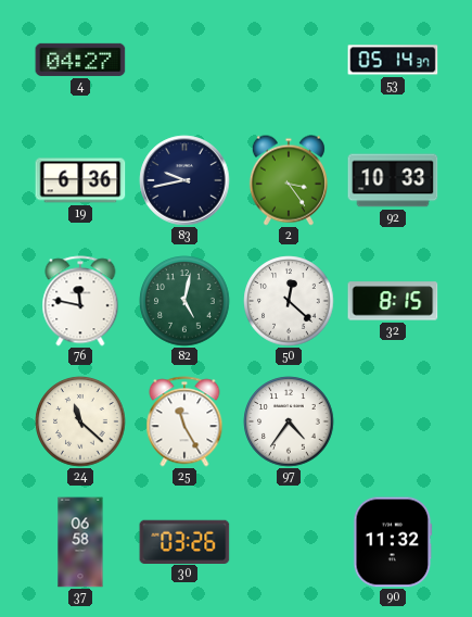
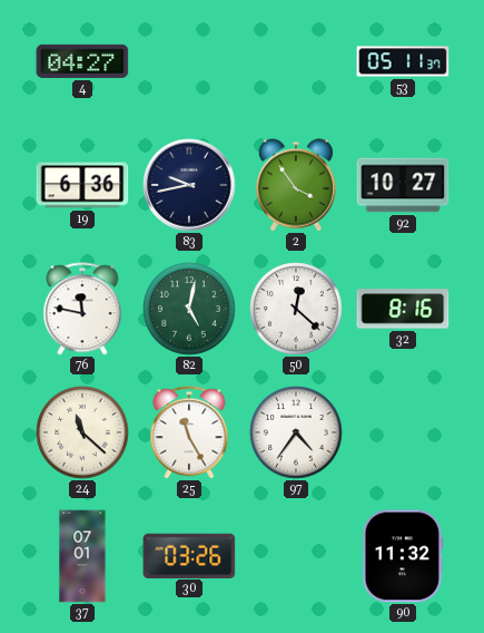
53: 05:14 -> 05:11 (403, 61)
2: 3:24 -> 3:54 (296, 185)
92: 10:33 -> 10:27 (403, 185)
32: 8:15 -> 8:16 (403, 309)
37: 06:58 -> 07:01 (82, 556)
